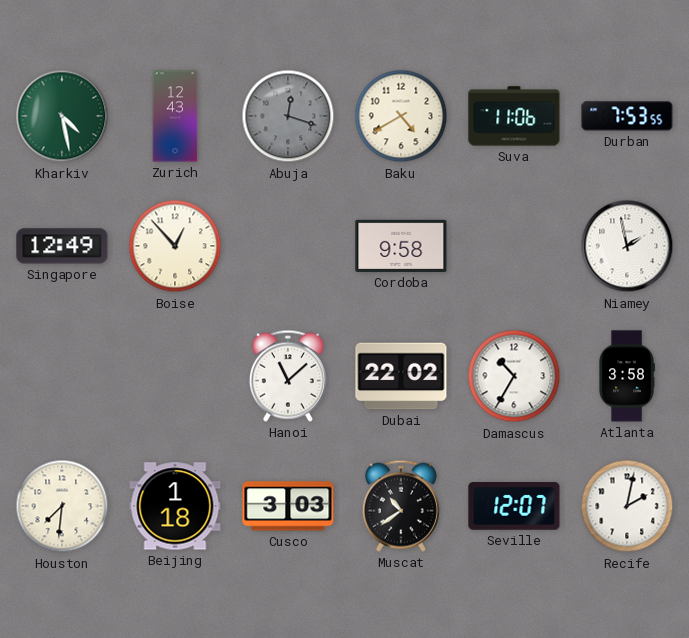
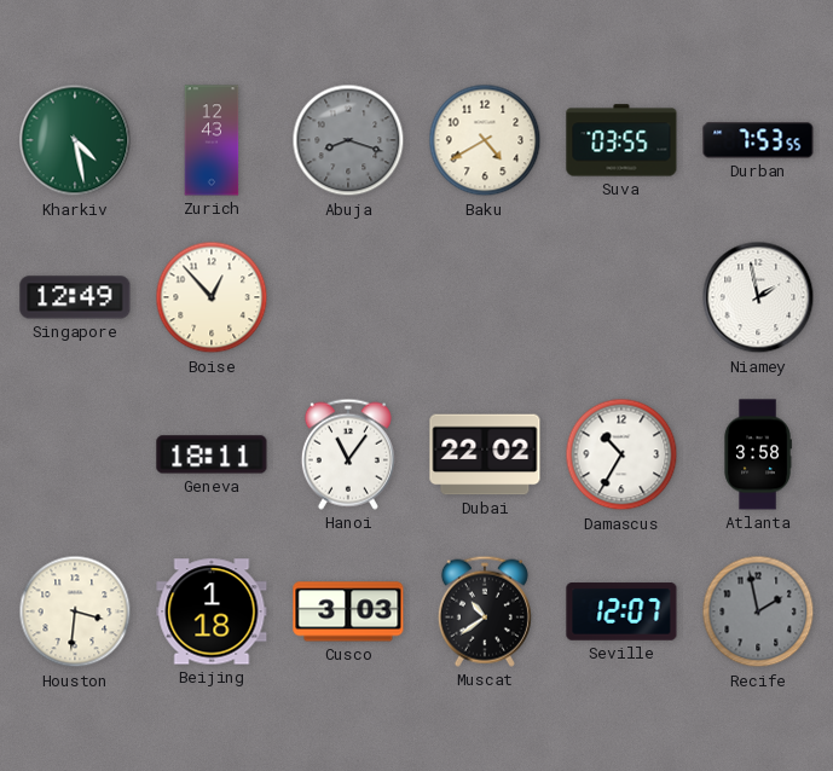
Abuja: 12:18 -> 8:18 (348, 140)
Suva: 11:06 -> 03:55 (621, 140)
Cordoba: 9:58 -> none (401, 246)
Geneva: none -> 18:11 (212, 454)
Hanoi: 11:08 -> 11:06 (348, 454)
Houston: 7:31 -> 3:31 (75, 611)
Recife: 2:02 -> 1:58 (758, 611)
Recife dial: white -> grey (758, 611)
